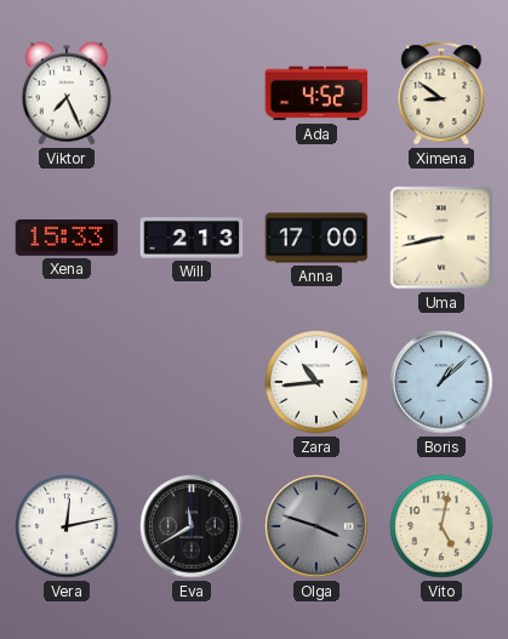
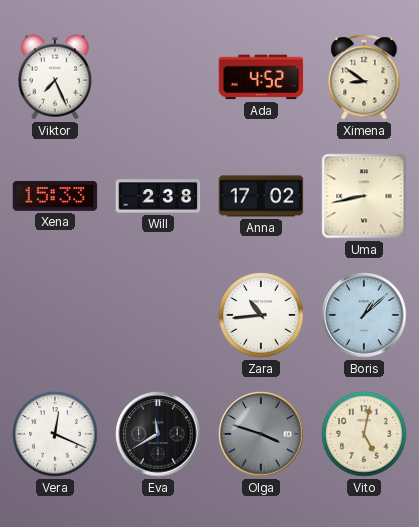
Will: 2:13 -> 2:38 (158, 196)
Anna: 17:00 -> 17:02 (261, 196)
Vera: 12:13 -> 12:19 (55, 434)
